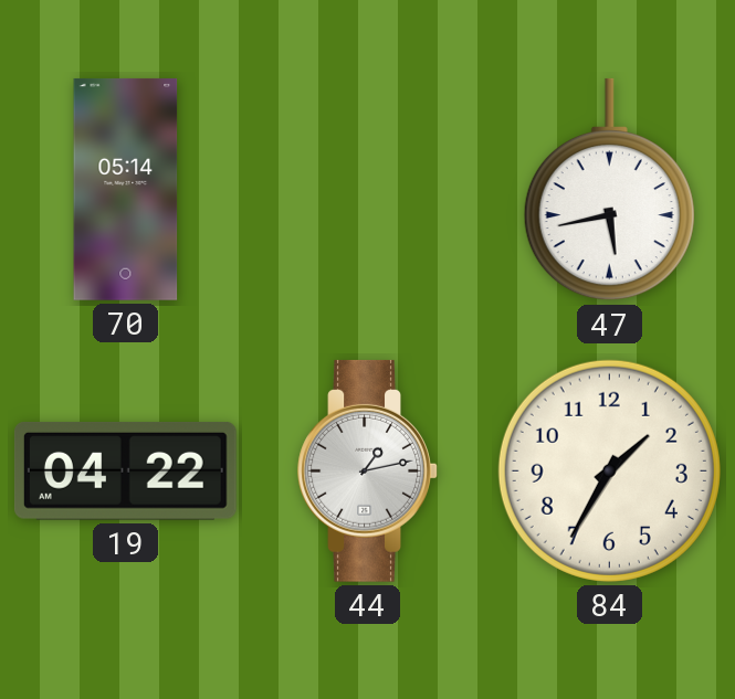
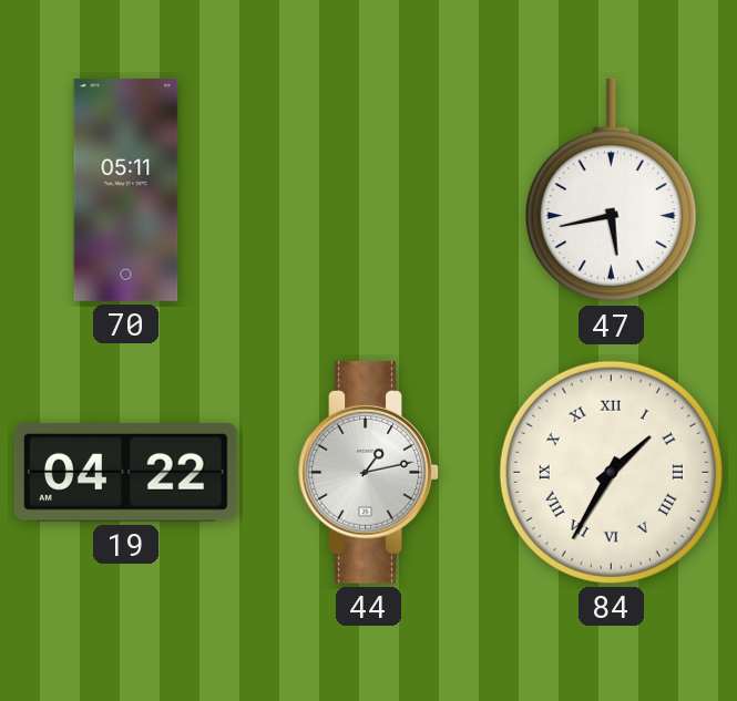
70: 05:14 -> 05:11 (126, 189)
84 numerals: Arabic -> Roman (611, 472)
